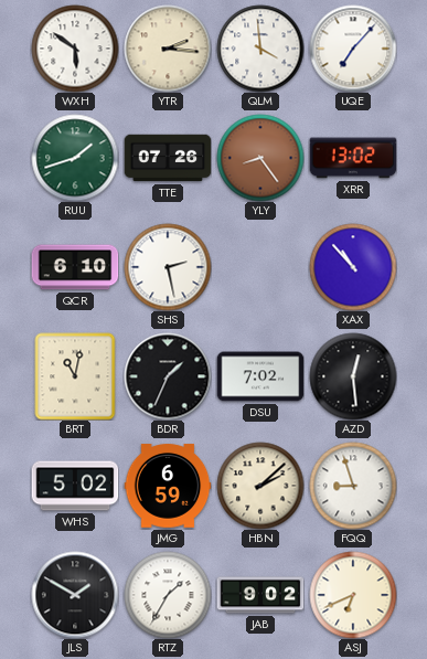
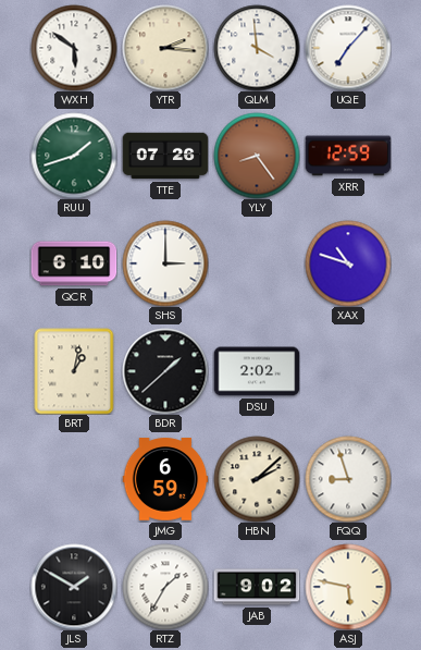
XRR: 13:02 -> 12:59 (348, 156)
SHS: 2:28 -> 3:00 (165, 263)
XAX: 10:53 -> 10:48 (348, 263)
BRT: 11:02 -> 1:02 (74, 371)
BDR: 1:34 -> 1:38 (165, 371)
DSU: 7:02 -> 2:02 (257, 371)
AZD: 12:29 -> none (353, 376)
WHS: 5:02 -> none (75, 486)
ASJ: 6:41 -> 5:47 (348, 587)
